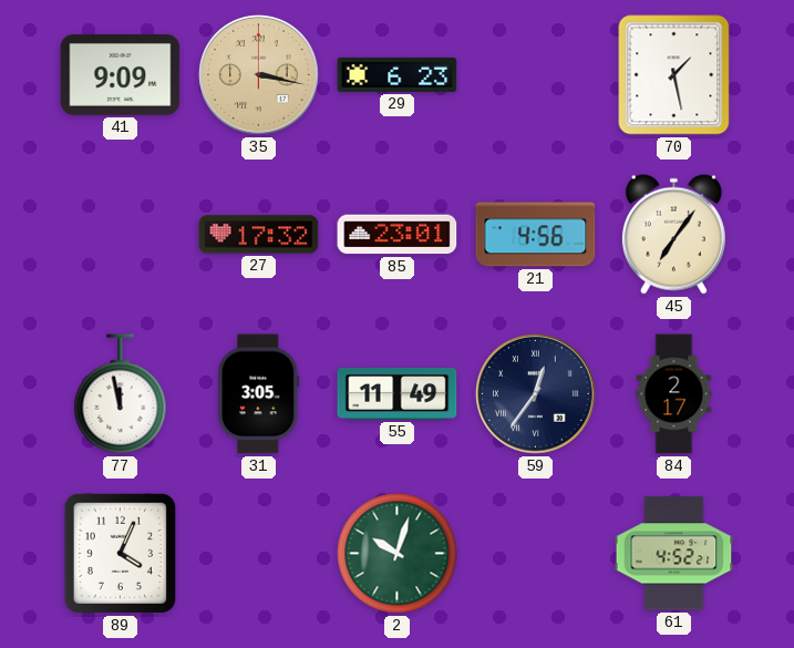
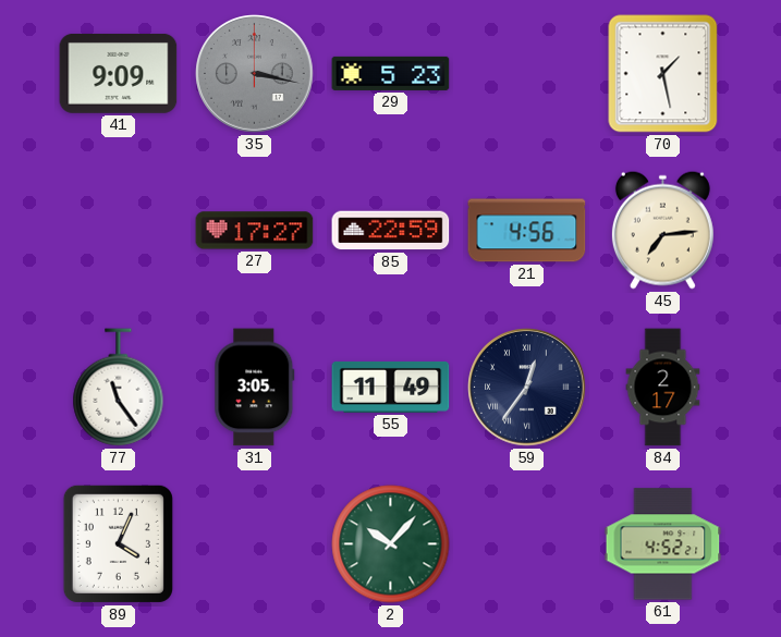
35 dial: champagne -> grey (255, 74)
29: 6:23 -> 5:23 (391, 73)
27: 17:32 -> 17:27 (255, 231)
85: 23:01 -> 22:59 (391, 231)
45: 7:06 -> 7:14 (662, 230)
77: 11:58 -> 11:24 (119, 388)
2: 10:03 -> 10:07 (391, 544)
